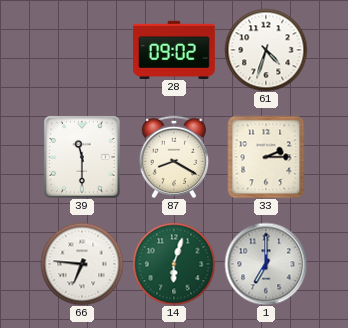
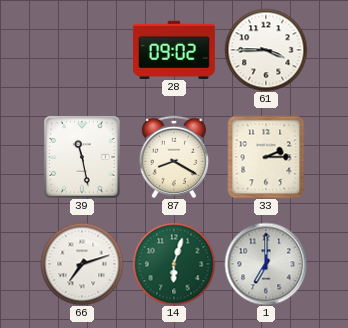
61: 4:33 -> 3:45 (266, 50)
39: 11:30 -> 11:28 (83, 157)
66: 6:46 -> 7:12 (82, 264)
